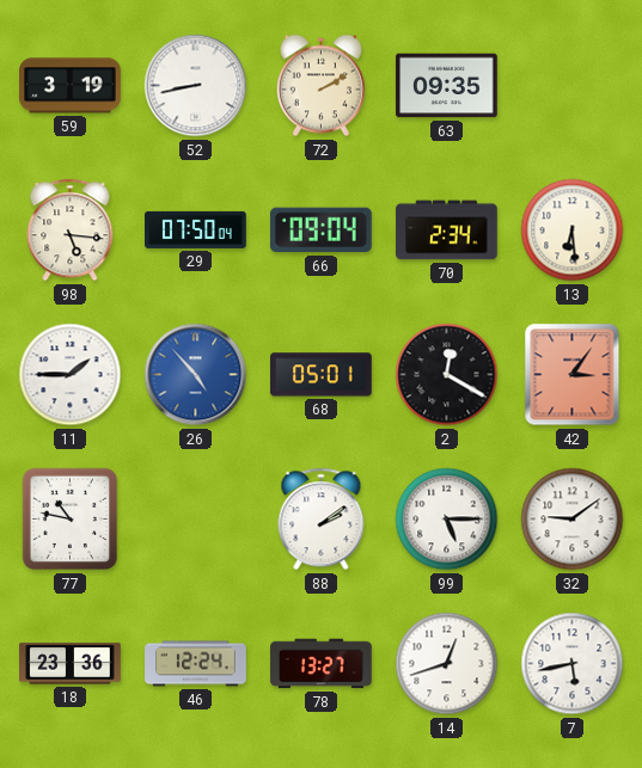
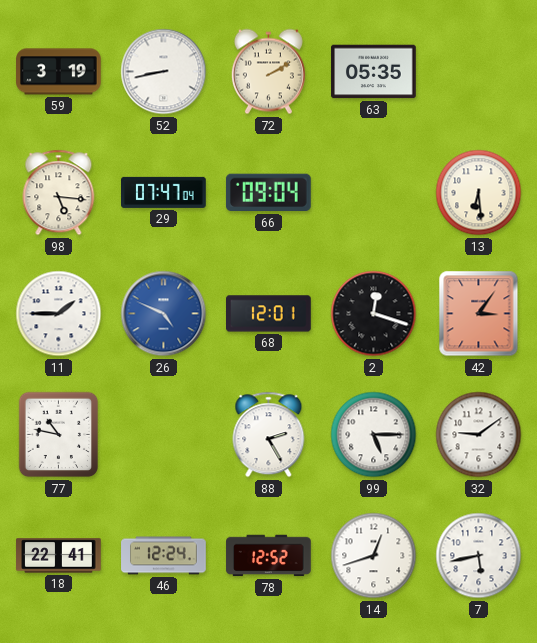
63: 09:35 -> 05:35 (374, 72)
29: 07:50 -> 07:47 (164, 192)
70: 2:34 -> none (447, 231)
26: 4:53 -> 4:49 (164, 314)
68: 05:01 -> 12:01 (269, 314)
2: 12:20 -> 12:18 (374, 314)
88: 2:09 -> 2:25 (269, 435)
18: 23:36 -> 22:41 (59, 556)
78: 13:27 -> 12:52 (269, 556)
